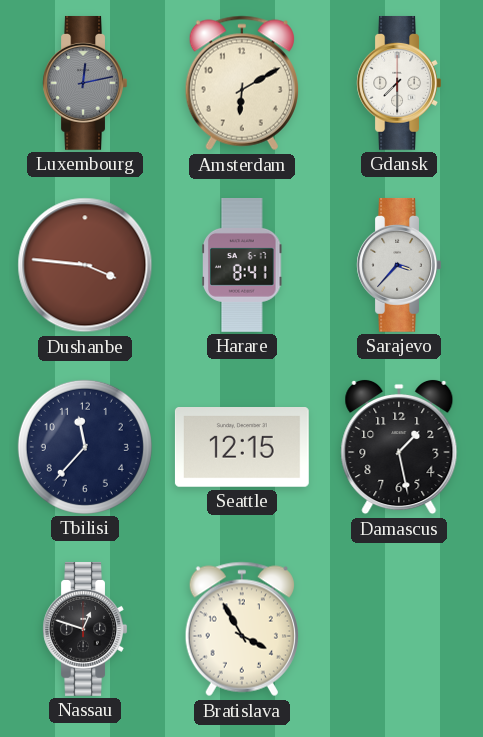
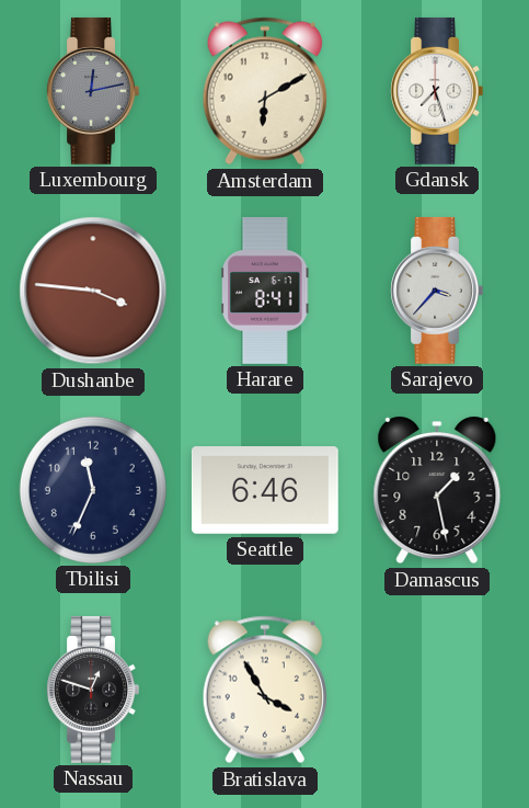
Gdansk: 7:30 -> 7:27 (437, 91)
Tbilisi: 11:37 -> 11:34 (93, 490)
Seattle: 12:15 -> 6:46 (265, 491)
